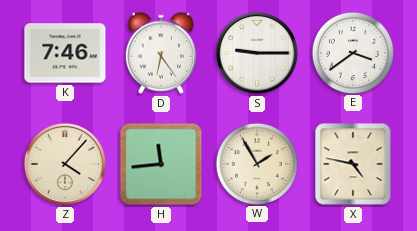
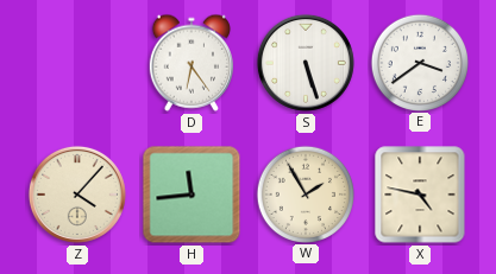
K: 7:46 -> none (65, 53)
S: 9:15 -> 5:27 (306, 63)
